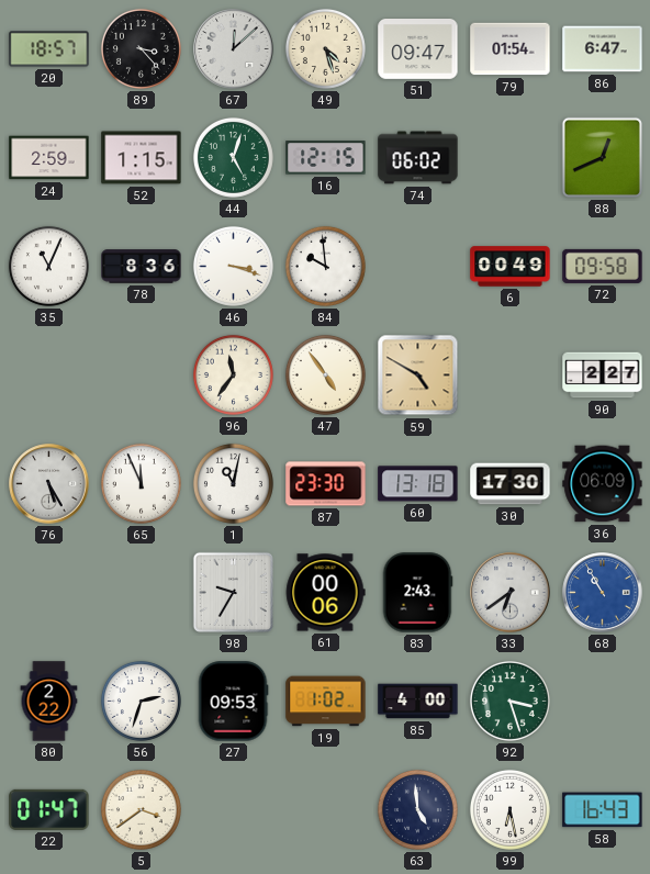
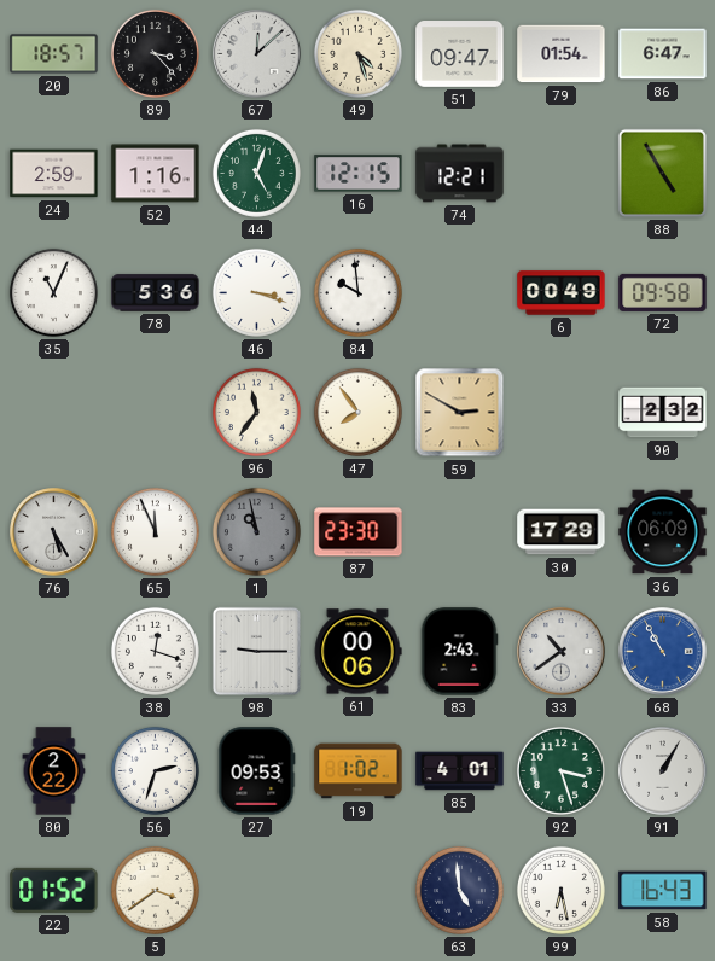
52: 1:15 -> 1:16 (156, 174)
74: 06:02 -> 12:21 (460, 174)
88: 12:41 -> 4:55 (662, 173)
78: 8:36 -> 5:36 (156, 293)
47: 4:54 -> 7:54 (357, 412)
59: 4:50 -> 2:50 (460, 413)
90: 2:27 -> 2:32 (663, 413)
1: 11:02 -> 10:58 (256, 531)
1 dial: white -> grey (256, 531)
60: 13:18 -> none (418, 484)
30: 17:30 -> 17:29 (562, 532)
38: none -> 12:18 (155, 651)
98: 9:35 -> 9:15 (256, 651)
33: 6:39 -> 10:39 (562, 652)
85: 4:00 -> 4:01 (460, 771)
91: none -> 1:05 (663, 771)
22: 01:47 -> 01:52 (54, 890)
